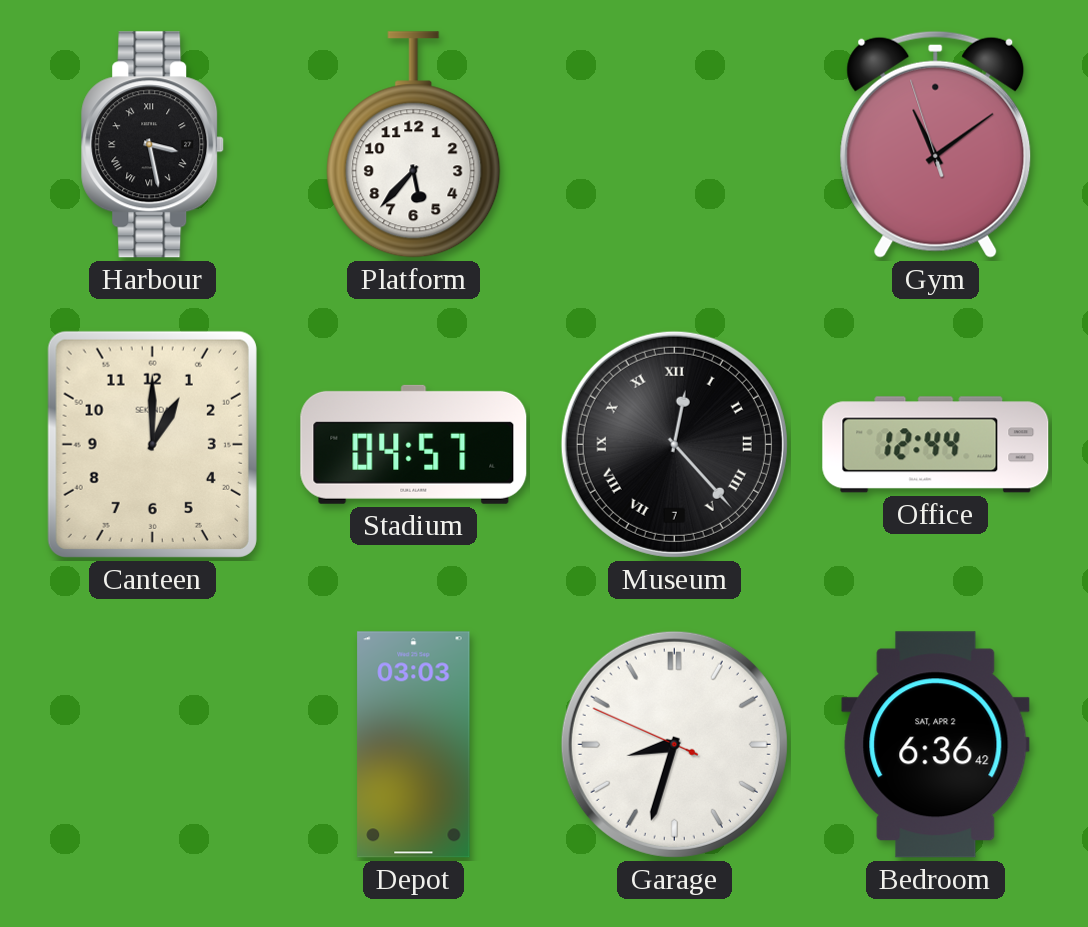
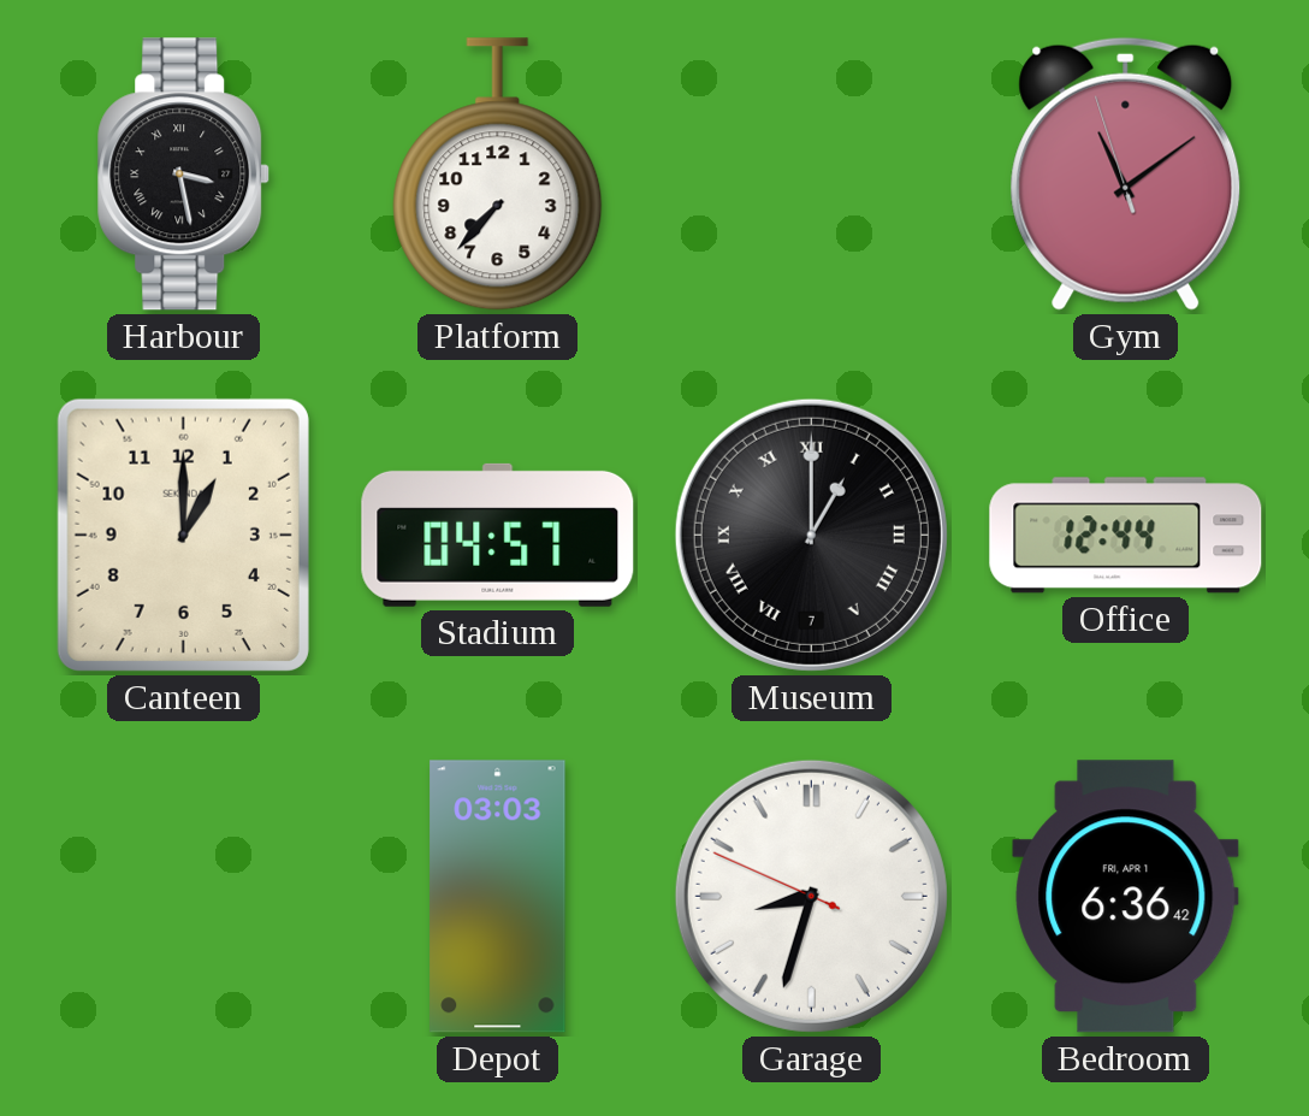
Platform: 5:37 -> 7:37 (498, 175)
Museum: 12:23 -> 1:00 (811, 535)
Bedroom date: SAT, APR 2 -> FRI, APR 1 (1126, 897)
